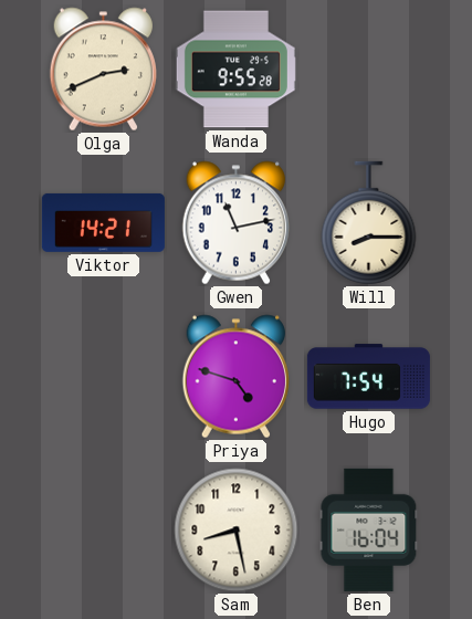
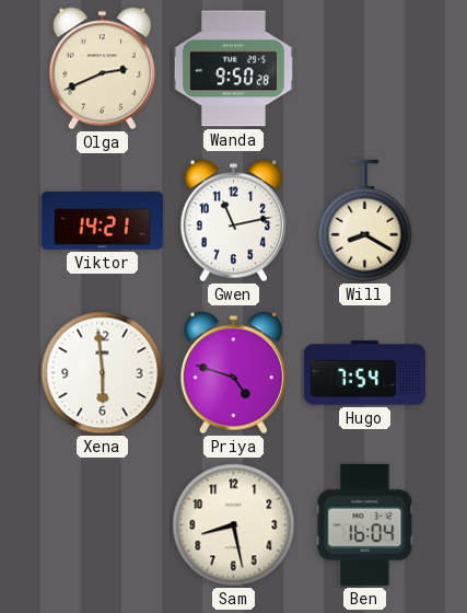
Wanda: 9:55 -> 9:50 (233, 69)
Will: 8:15 -> 8:20 (365, 221)
Xena: none -> 5:59 (103, 373)
